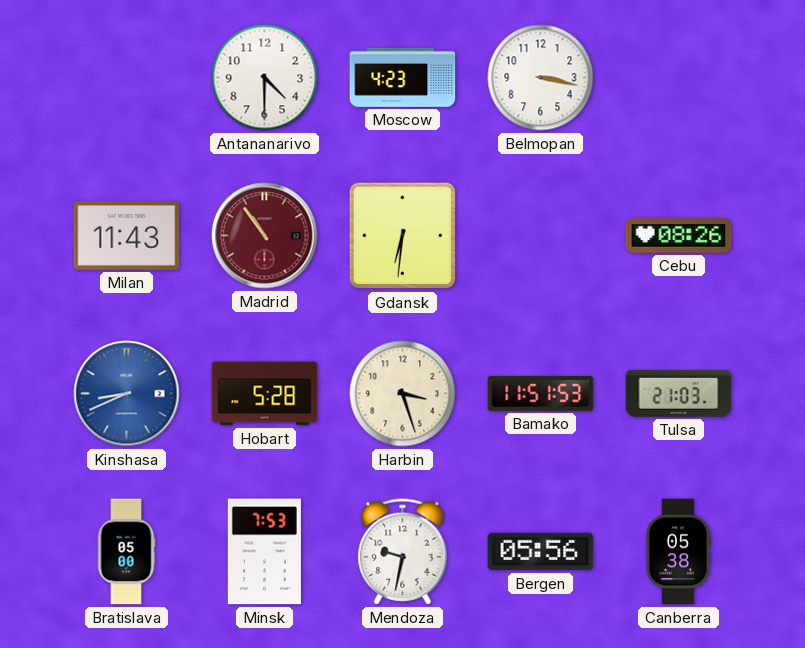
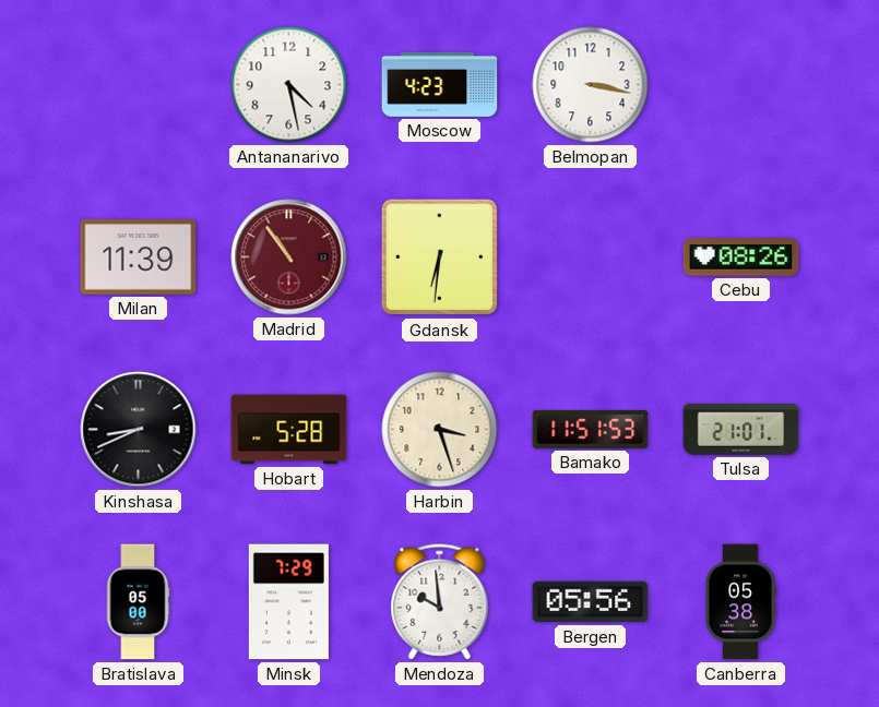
Antananarivo: 4:30 -> 4:28 (289, 85)
Milan: 11:43 -> 11:39 (139, 257)
Kinshasa dial: blue -> black (139, 430)
Tulsa: 21:03 -> 21:01 (741, 429)
Minsk: 7:53 -> 7:29 (288, 602)
Mendoza: 9:32 -> 9:59 (440, 602)
